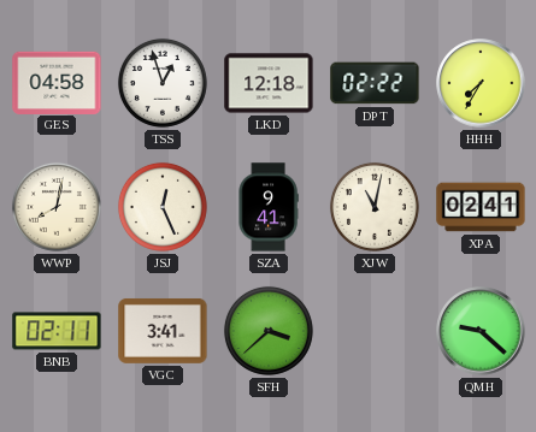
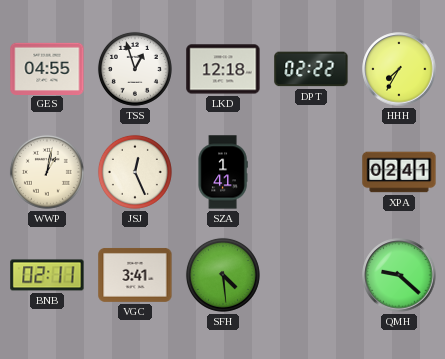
GES: 04:58 -> 04:55 (47, 68)
WWP: 8:02 -> 1:02 (47, 172)
SZA: 9:41 -> 1:41 (223, 172)
XJW: 11:02 -> none (375, 207)
SFH: 3:38 -> 4:29 (223, 275)
